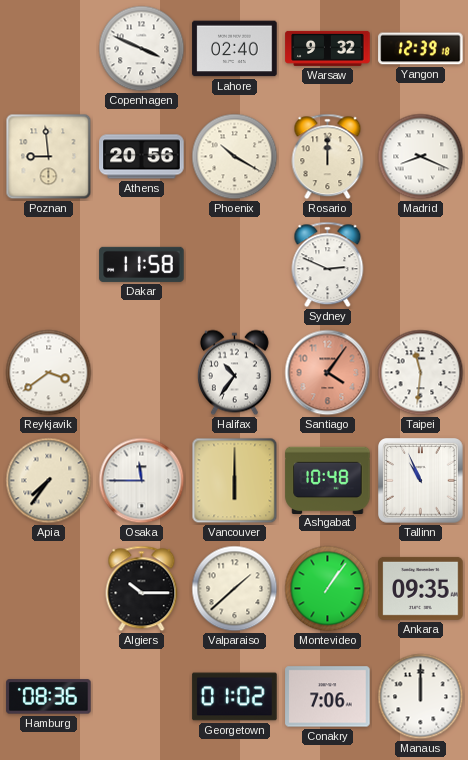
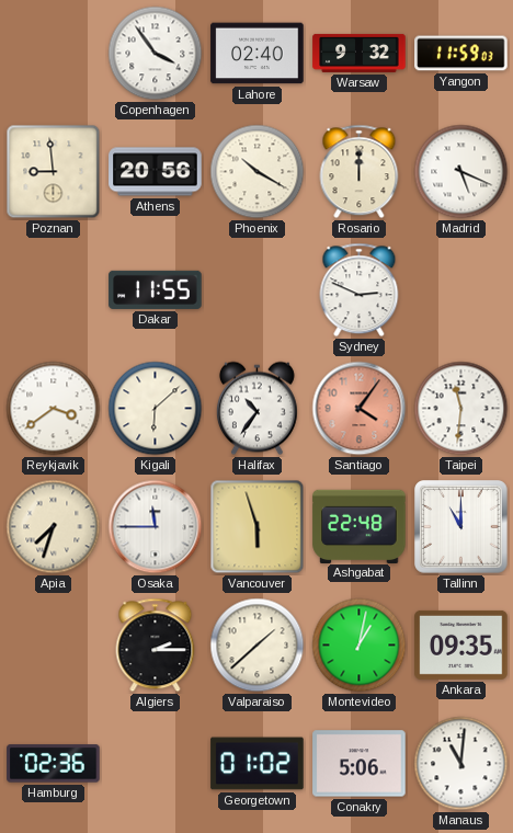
Copenhagen: 3:49 -> 3:54 (156, 54)
Yangon: 12:39 -> 11:59 (461, 54)
Madrid: 8:19 -> 5:19 (461, 172)
Dakar: 11:58 -> 11:55 (156, 289)
Kigali: none -> 6:08 (156, 409)
Apia: 7:36 -> 7:33 (54, 527)
Vancouver: 6:00 -> 5:57 (258, 527)
Ashgabat: 10:48 -> 22:48 (360, 526)
Tallinn: 10:56 -> 11:00 (461, 527)
Algiers: 10:15 -> 2:15 (156, 646)
Montevideo: 1:06 -> 1:02 (360, 646)
Hamburg: 08:36 -> 02:36 (54, 764)
Conakry: 7:06 -> 5:06 (360, 764)
Manaus: 12:00 -> 11:01 (461, 764)
